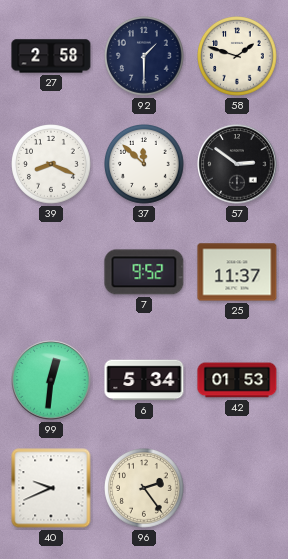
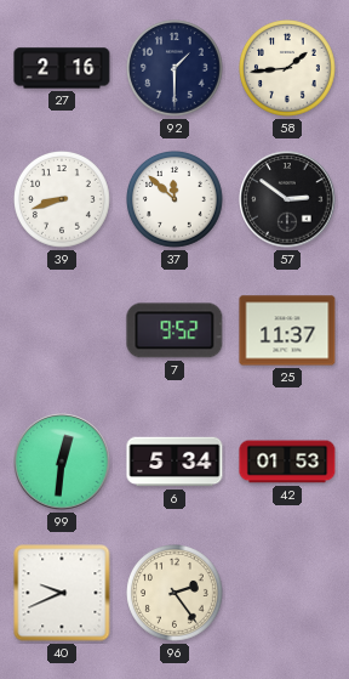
27: 2:58 -> 2:16 (62, 68)
58: 1:48 -> 1:44 (288, 69)
39: 8:19 -> 8:42 (63, 200)
